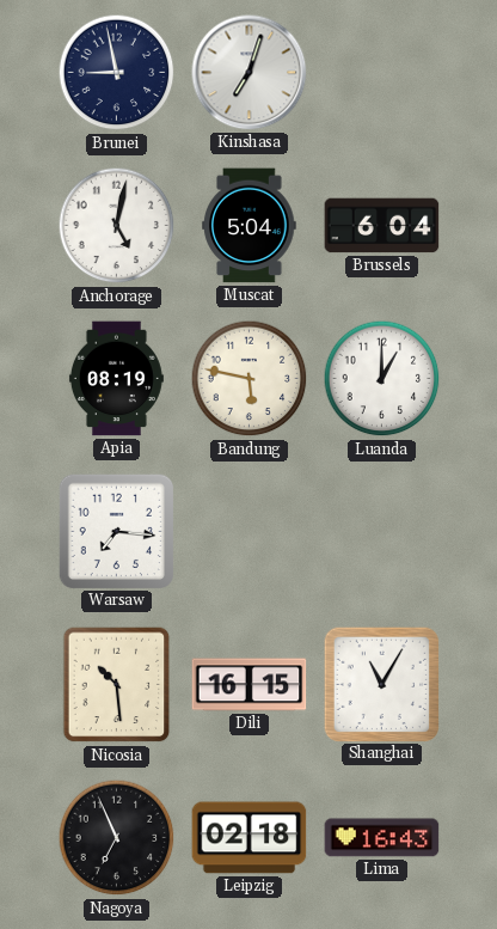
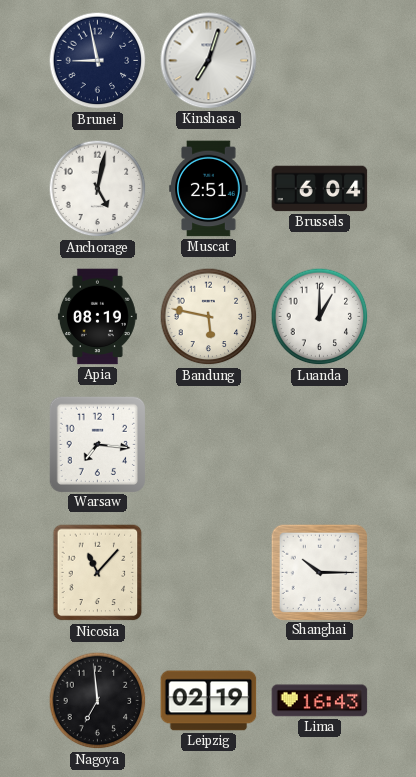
Muscat: 5:04 -> 2:51 (209, 189)
Nicosia: 10:29 -> 11:07 (98, 573)
Dili: 16:15 -> none (250, 685)
Shanghai: 11:05 -> 10:15 (319, 572)
Nagoya: 6:56 -> 6:59 (98, 701)
Leipzig: 02:18 -> 02:19 (209, 701)
